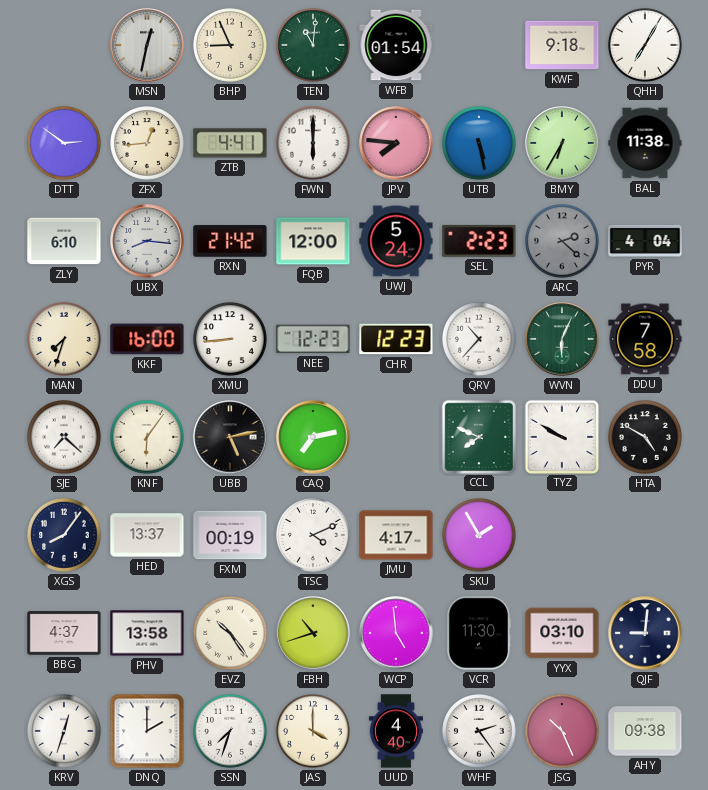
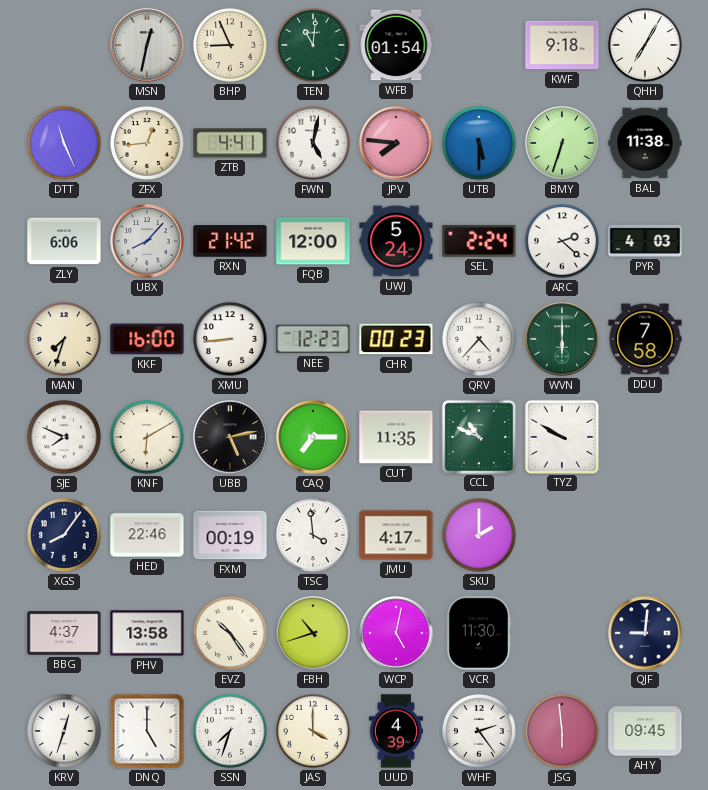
DTT: 2:51 -> 11:26 (65, 144)
FWN: 6:00 -> 5:02 (314, 144)
UTB: 5:28 -> 5:30 (480, 144)
BMY: 6:35 -> 6:33 (562, 143)
ZLY: 6:10 -> 6:06 (64, 241)
UBX: 8:16 -> 8:07 (147, 241)
SEL: 2:23 -> 2:24 (479, 241)
ARC dial: grey -> white (563, 242)
PYR: 4:04 -> 4:03 (645, 241)
CHR: 12:23 -> 00:23 (396, 339)
QRV: 10:37 -> 4:37 (480, 340)
WVN: 6:04 -> 6:00 (562, 339)
SJE: 7:22 -> 7:49 (65, 438)
KNF: 6:06 -> 6:10 (148, 438)
CAQ: 7:13 -> 7:15 (313, 437)
CUT: none -> 11:35 (396, 437)
CCL: 7:49 -> 10:49 (478, 436)
HTA: 4:50 -> none (646, 438)
HED: 13:37 -> 22:46 (147, 535)
TSC: 4:11 -> 3:59 (314, 536)
SKU: 1:55 -> 2:00 (480, 536)
WCP: 4:59 -> 5:02 (396, 633)
YYX: 03:10 -> none (562, 633)
DNQ: 2:00 -> 5:00 (147, 731)
UUD: 4:40 -> 4:39 (396, 731)
JSG: 10:26 -> 5:59 (563, 732)
AHY: 09:38 -> 09:45 (645, 731)
